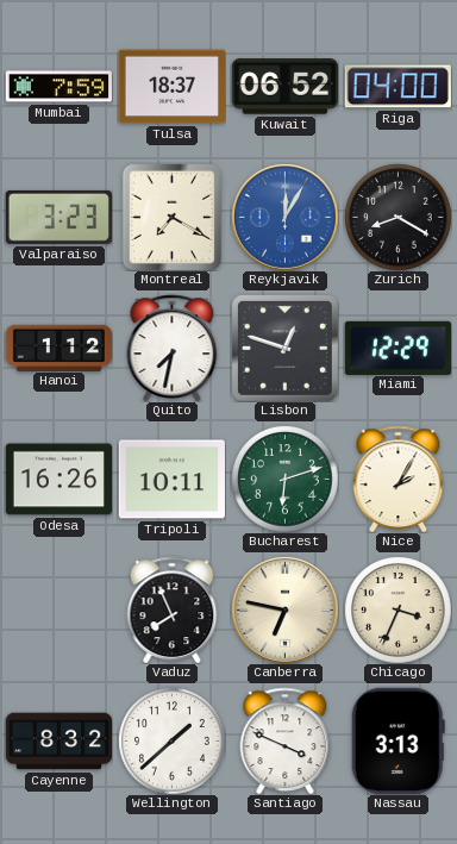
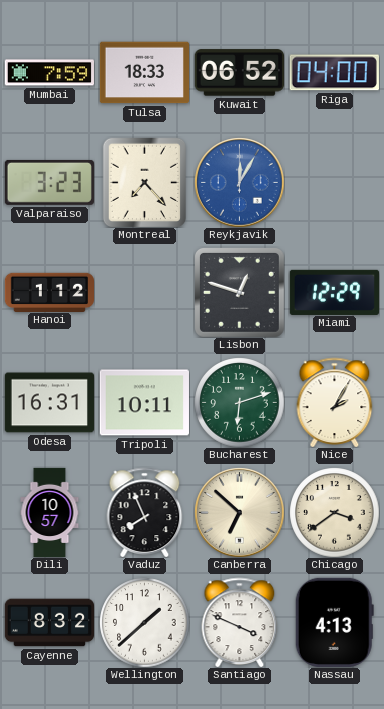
Tulsa: 18:37 -> 18:33 (144, 73)
Montreal: 7:20 -> 7:23 (144, 182)
Zurich: 8:20 -> none (397, 217)
Quito: 7:32 -> none (173, 348)
Odesa: 16:26 -> 16:31 (49, 403)
Dili: none -> 10:57 (50, 512)
Canberra: 6:47 -> 6:52 (239, 512)
Chicago: 3:34 -> 3:39 (334, 512)
Nassau: 3:13 -> 4:13 (334, 622)
